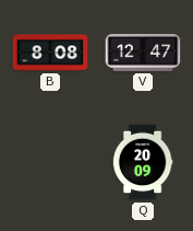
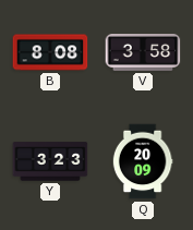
V: 12:47 -> 3:58 (143, 53)
Y: none -> 3:23 (50, 161)
